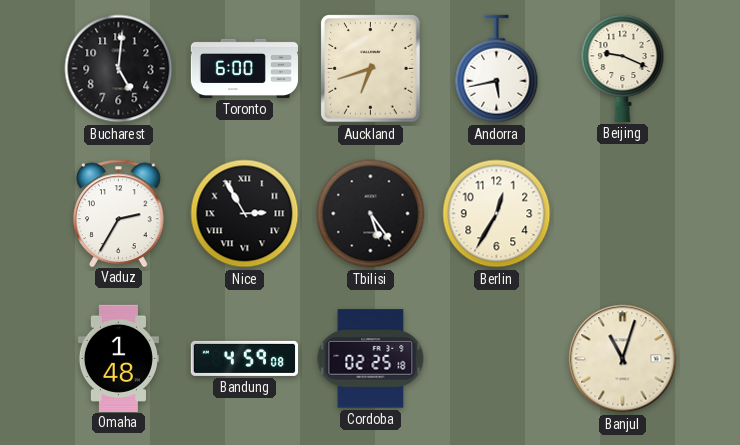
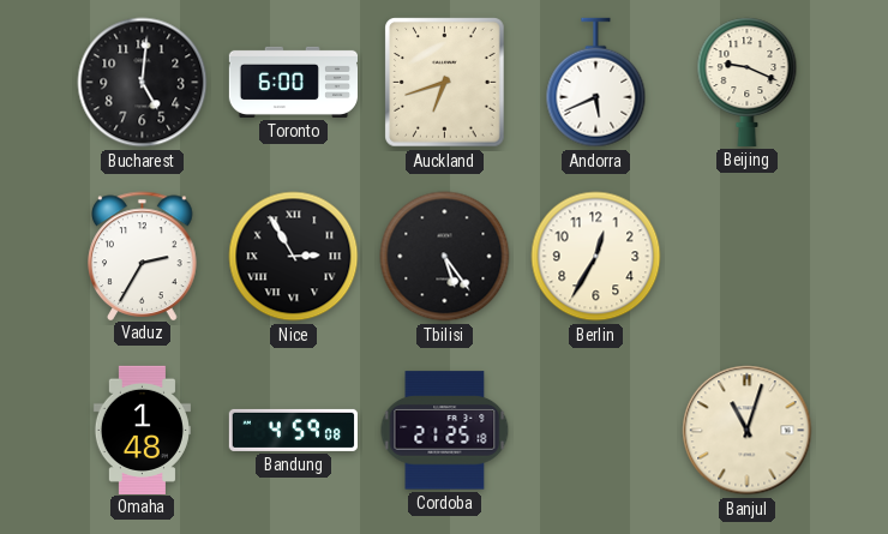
Andorra: 5:43 -> 5:41 (596, 83)
Cordoba: 02:25 -> 21:25 (445, 431)
